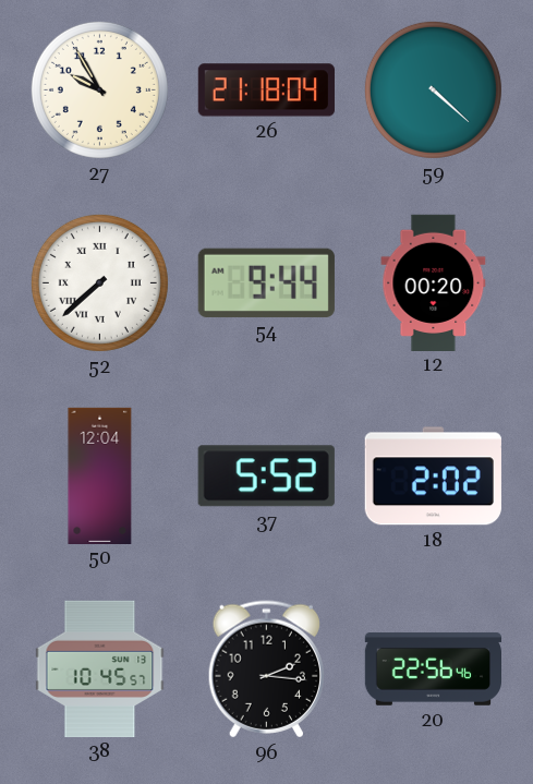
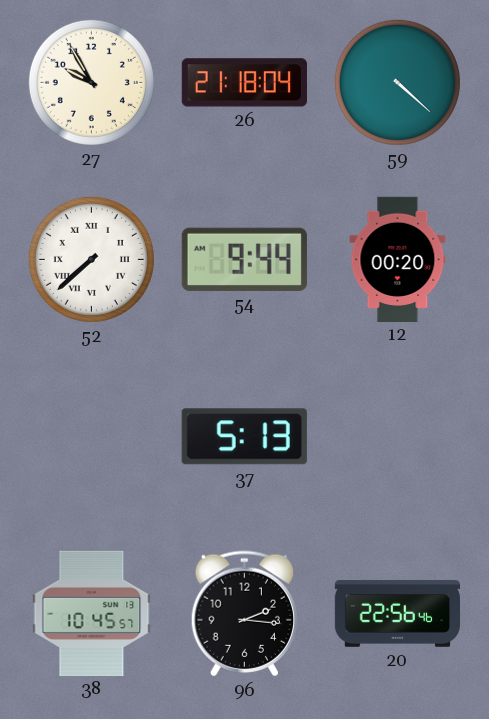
50: 12:04 -> none (100, 475)
37: 5:52 -> 5:13 (244, 437)
18: 2:02 -> none (433, 477)
